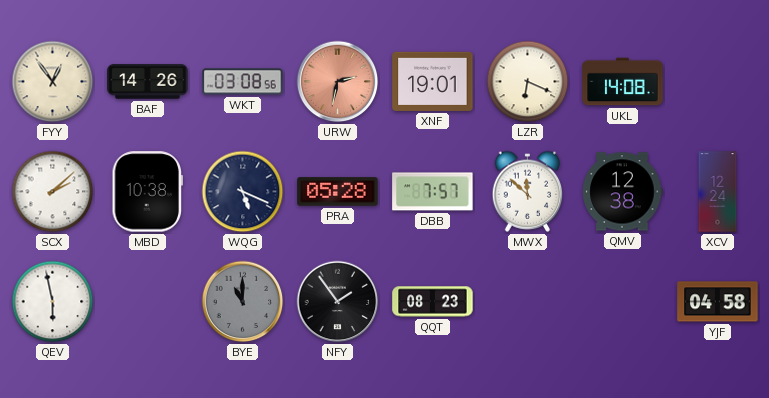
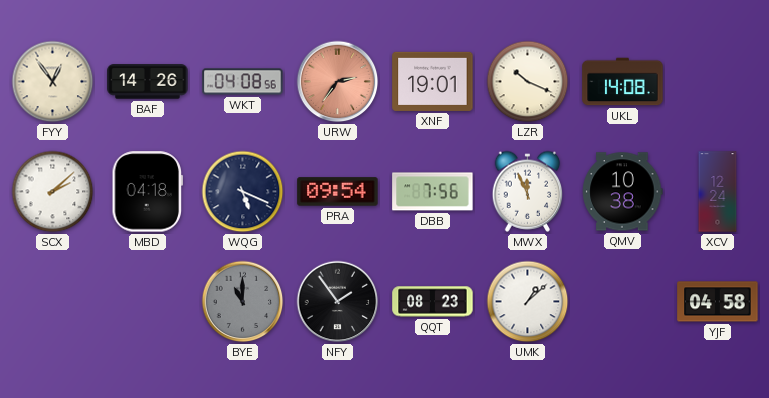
WKT: 03:08 -> 04:08 (243, 82)
URW: 2:32 -> 2:36 (338, 82)
LZR: 6:19 -> 10:19 (528, 82)
MBD: 10:38 -> 04:18 (148, 192)
PRA: 05:28 -> 09:54 (338, 192)
DBB: 7:57 -> 7:56 (433, 192)
MWX: 11:52 -> 11:56 (528, 191)
QMV: 12:38 -> 10:38 (623, 192)
QEV: 5:58 -> none (53, 302)
UMK: none -> 1:08 (528, 302)
